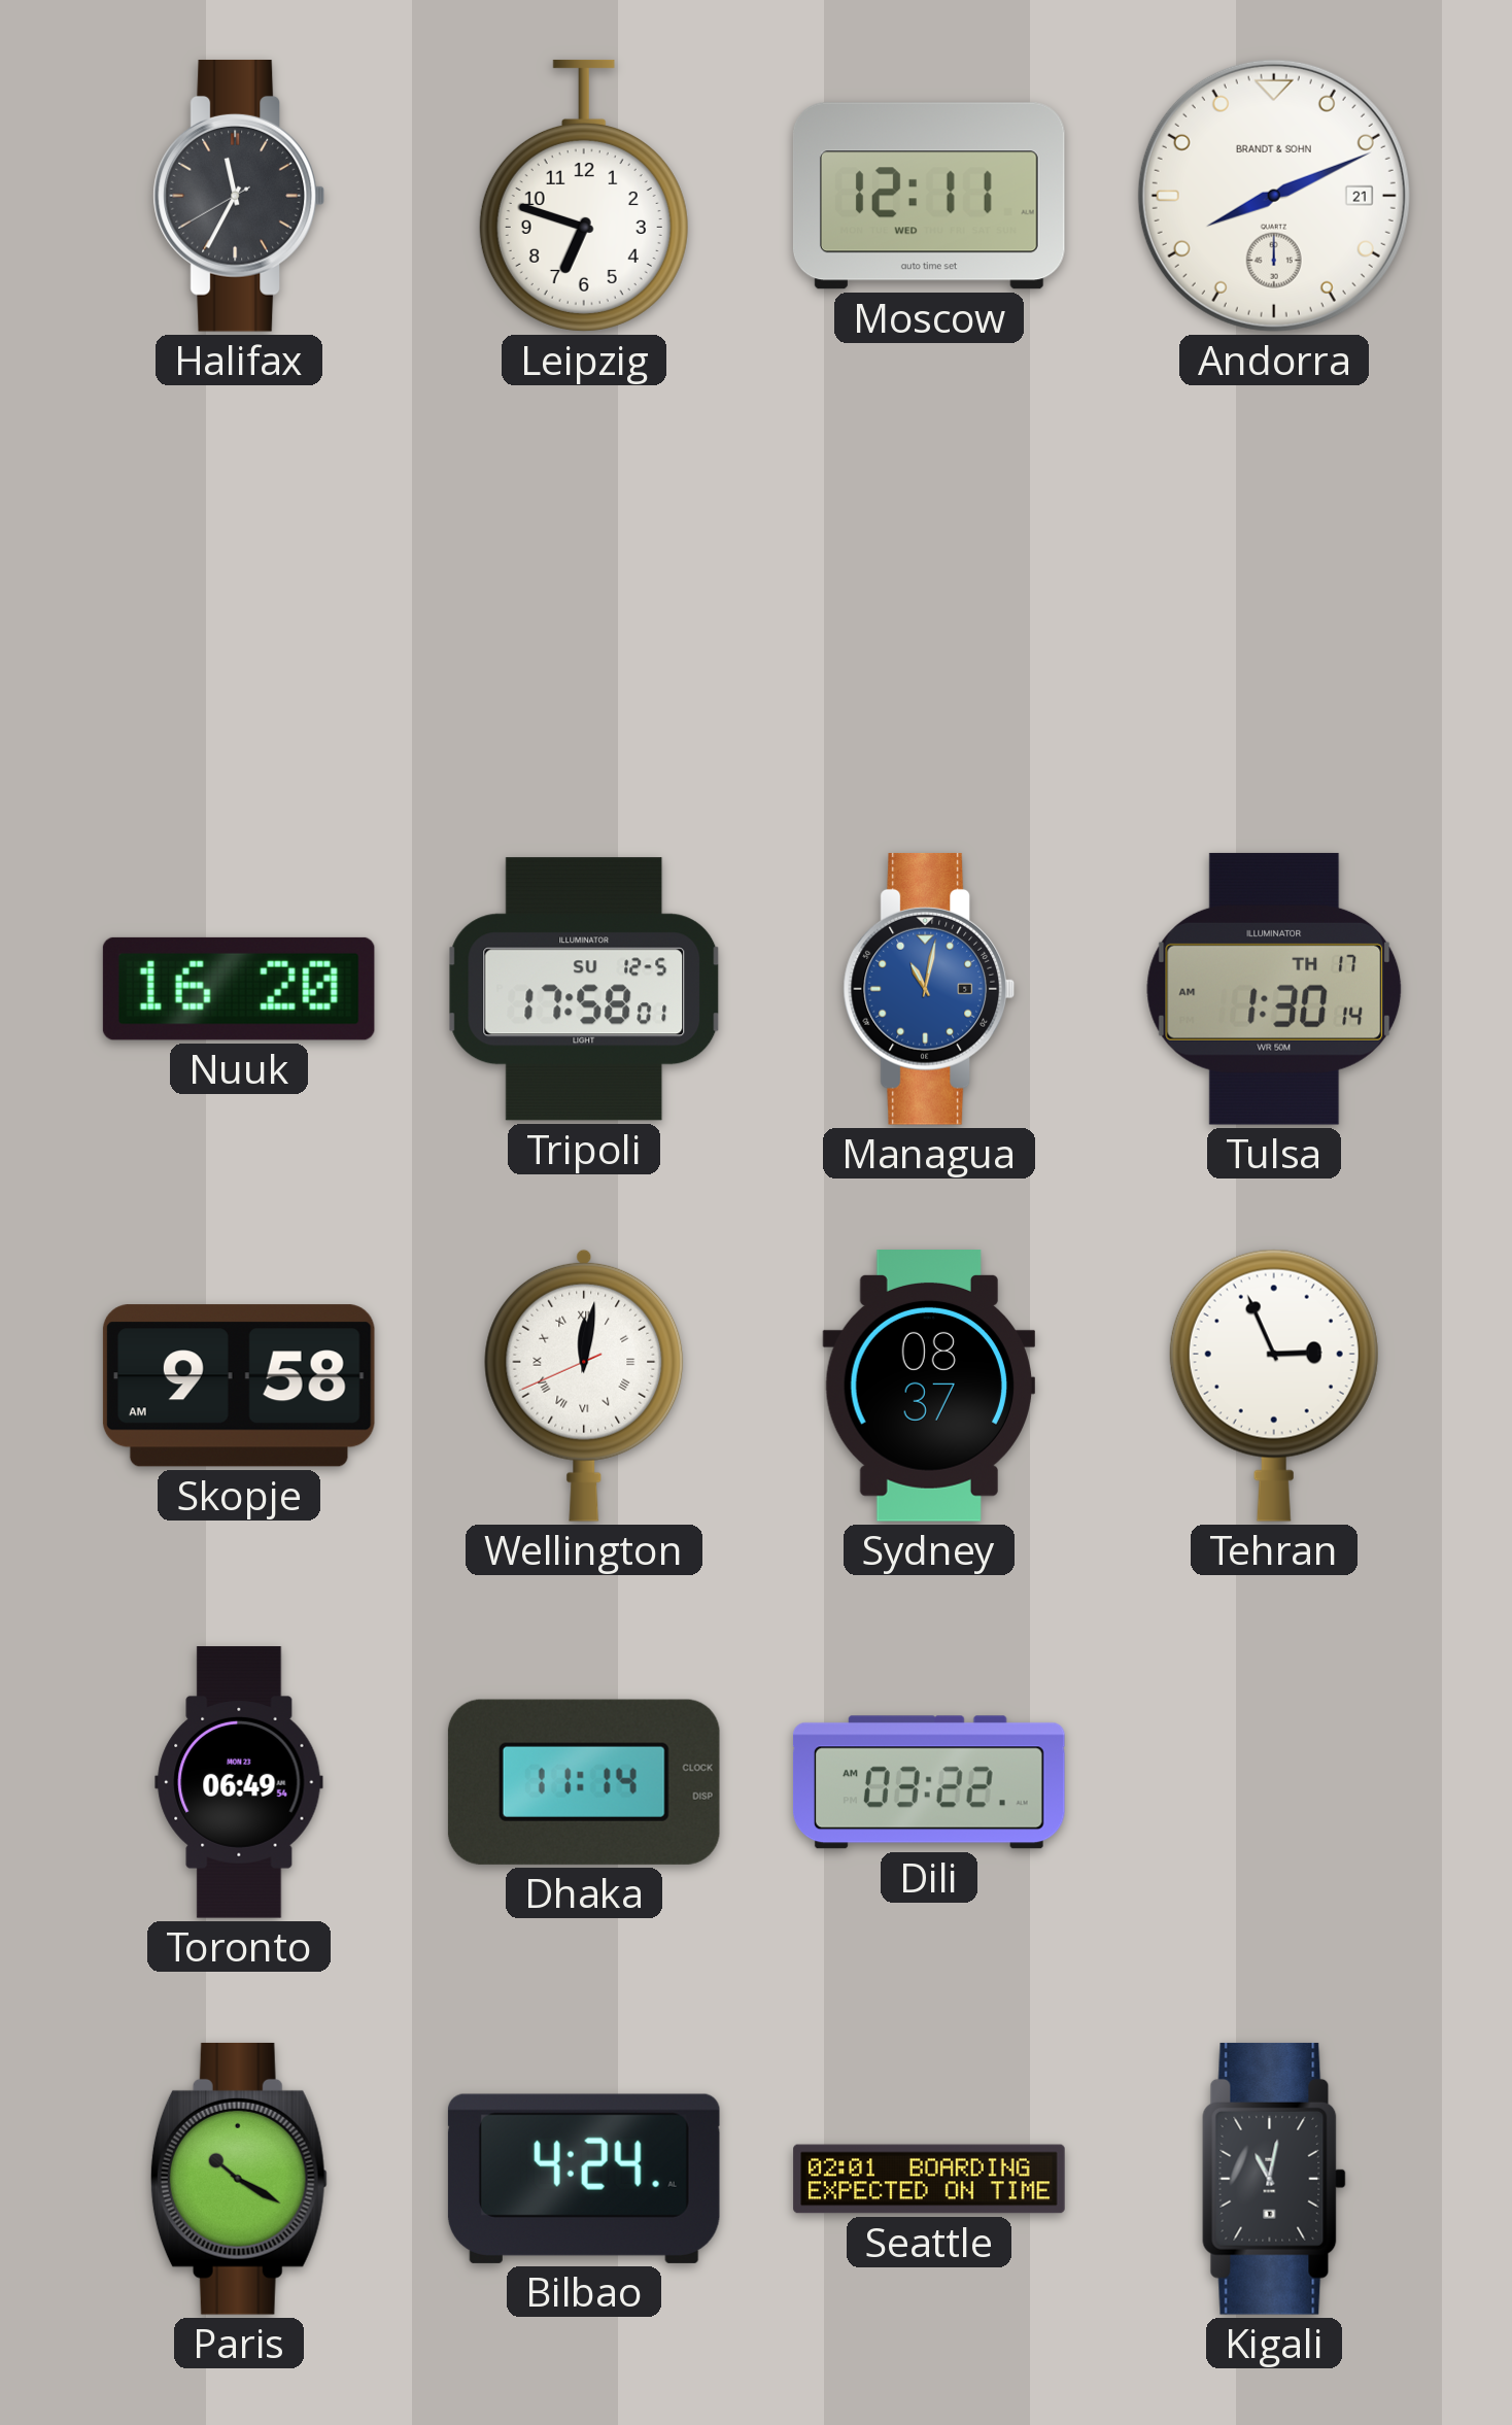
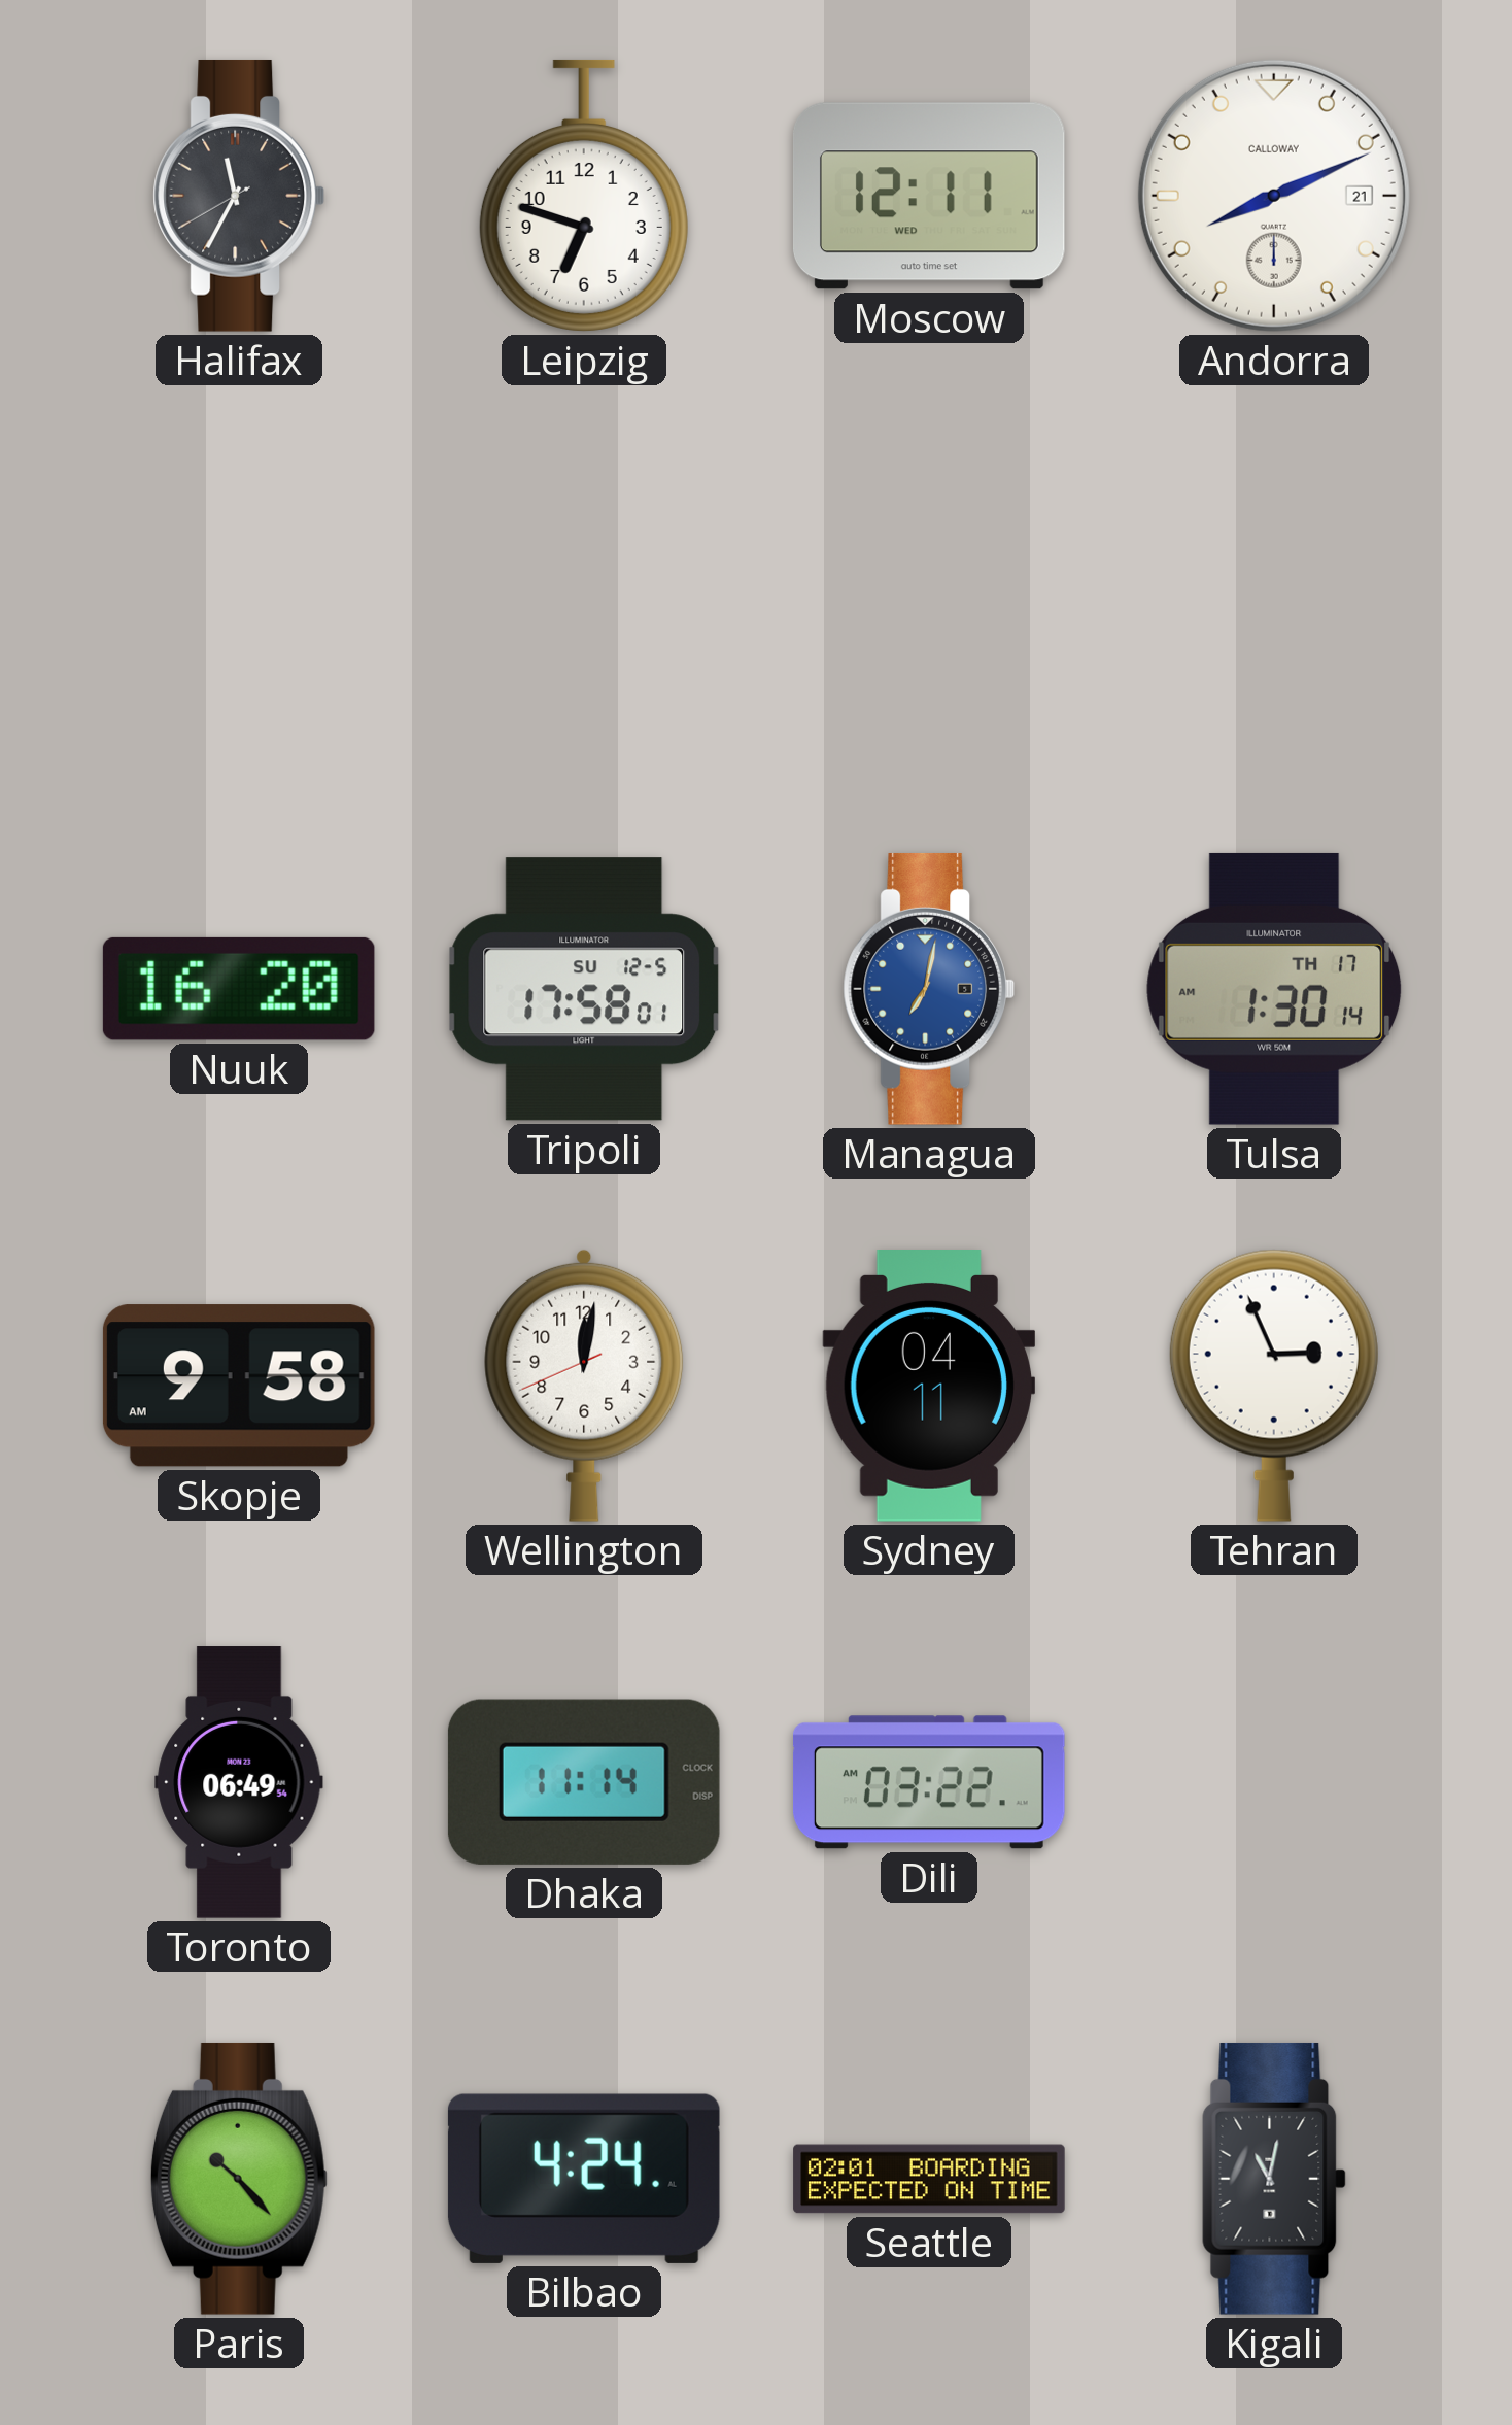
Andorra brand: BRANDT & SOHN -> CALLOWAY (1274, 196)
Managua: 11:02 -> 7:02 (928, 989)
Wellington numerals: Roman -> Arabic (584, 1386)
Sydney: 08:37 -> 04:11 (928, 1387)
Paris: 10:20 -> 10:23 (239, 2179)
